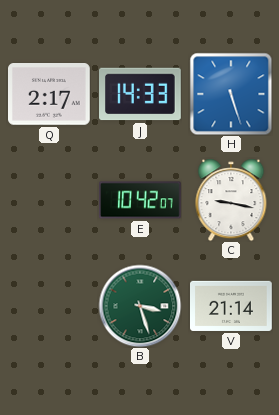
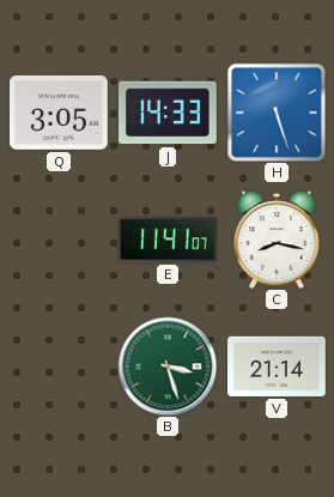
Q: 2:17 -> 3:05 (60, 114)
E: 10:42 -> 11:41 (169, 240)
C: 9:17 -> 8:17 (277, 240)
